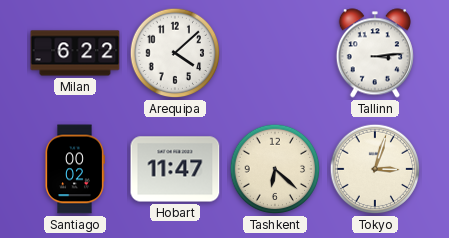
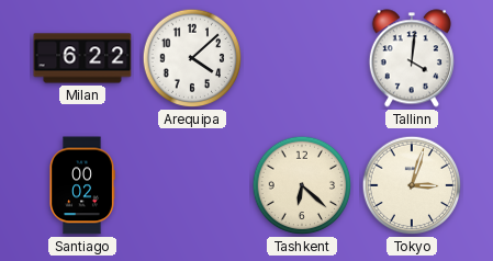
Tallinn: 3:14 -> 4:01 (412, 58)
Hobart: 11:47 -> none (175, 169)
